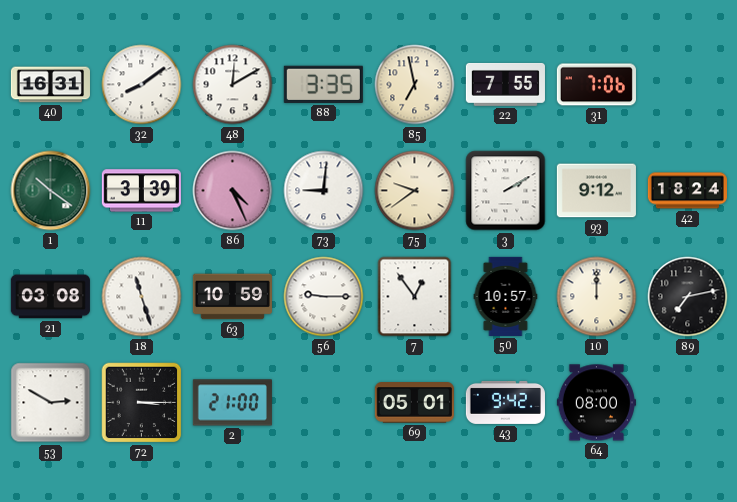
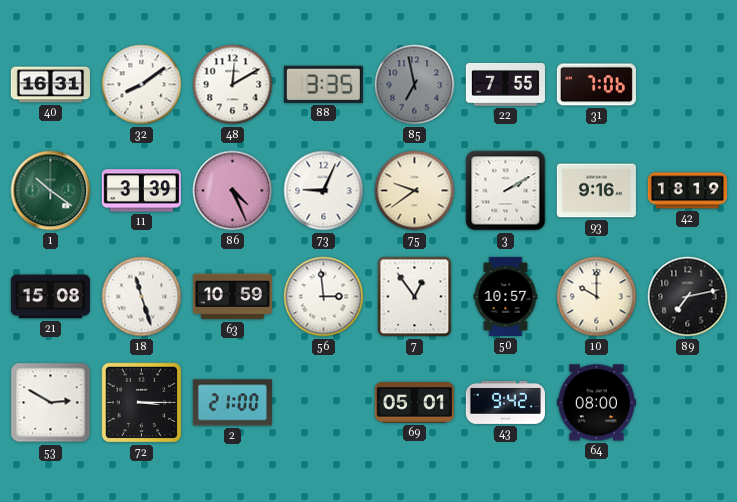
85 dial: cream -> grey (415, 85)
73: 9:01 -> 9:04 (324, 191)
93: 9:12 -> 9:16 (596, 191)
42: 18:24 -> 18:19 (687, 191)
21: 03:08 -> 15:08 (50, 297)
56: 9:15 -> 2:59 (324, 297)
10: 12:00 -> 10:00 (597, 297)
